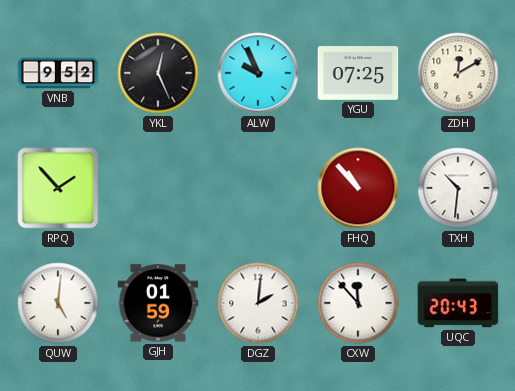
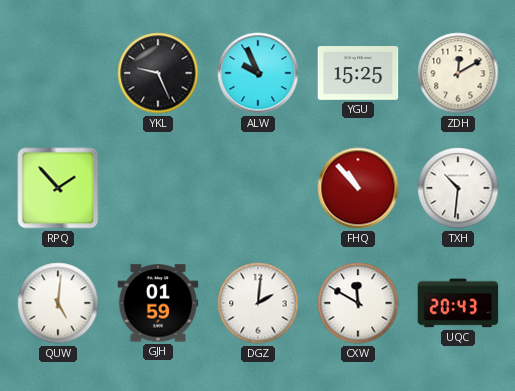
VNB: 9:52 -> none (58, 73)
YKL: 12:26 -> 9:26 (158, 73)
YGU: 07:25 -> 15:25 (358, 73)
CXW: 11:53 -> 11:50 (358, 303)
